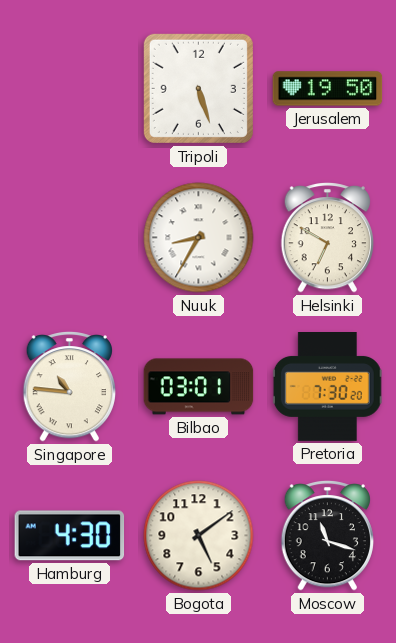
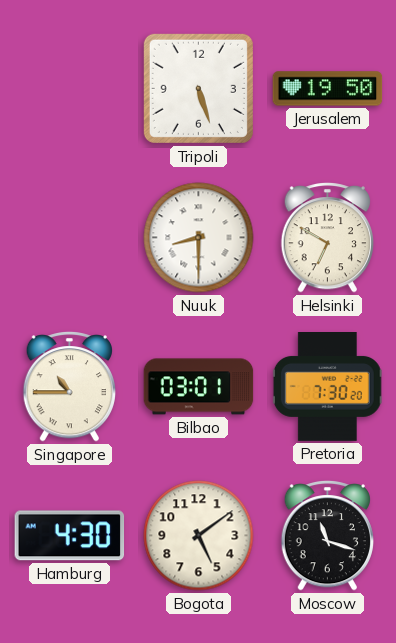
Nuuk: 8:35 -> 8:30 (199, 238)
Singapore: 10:46 -> 10:45 (69, 387)
